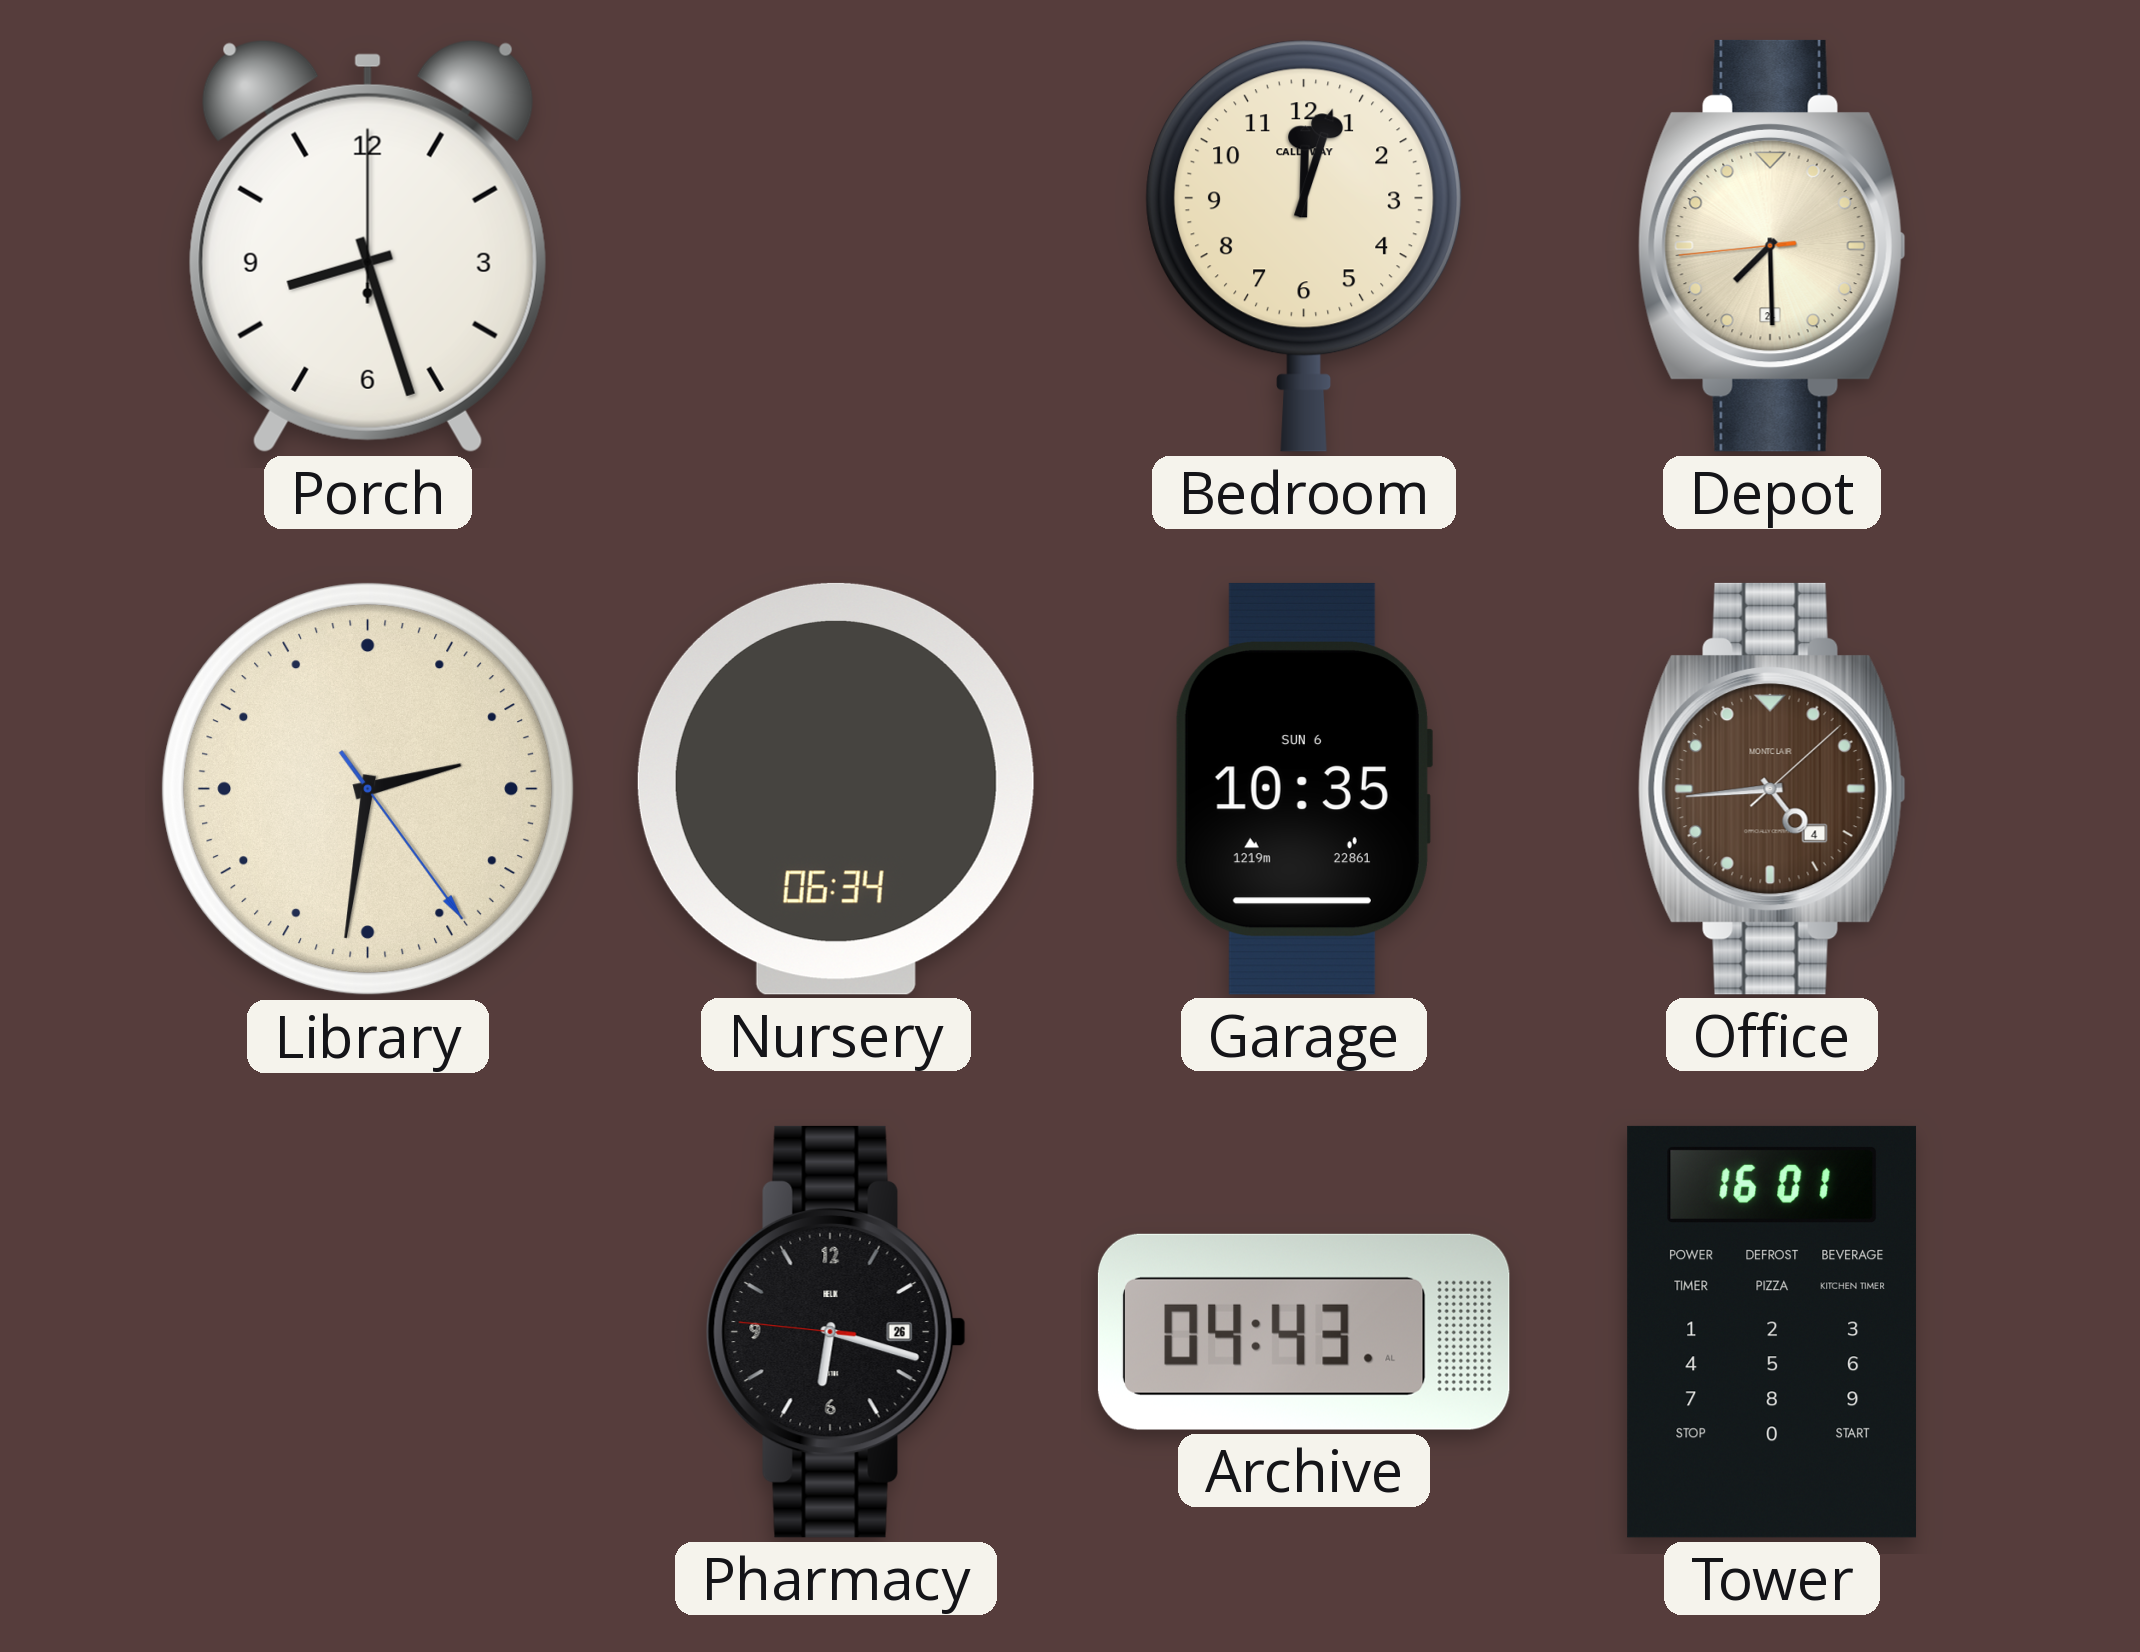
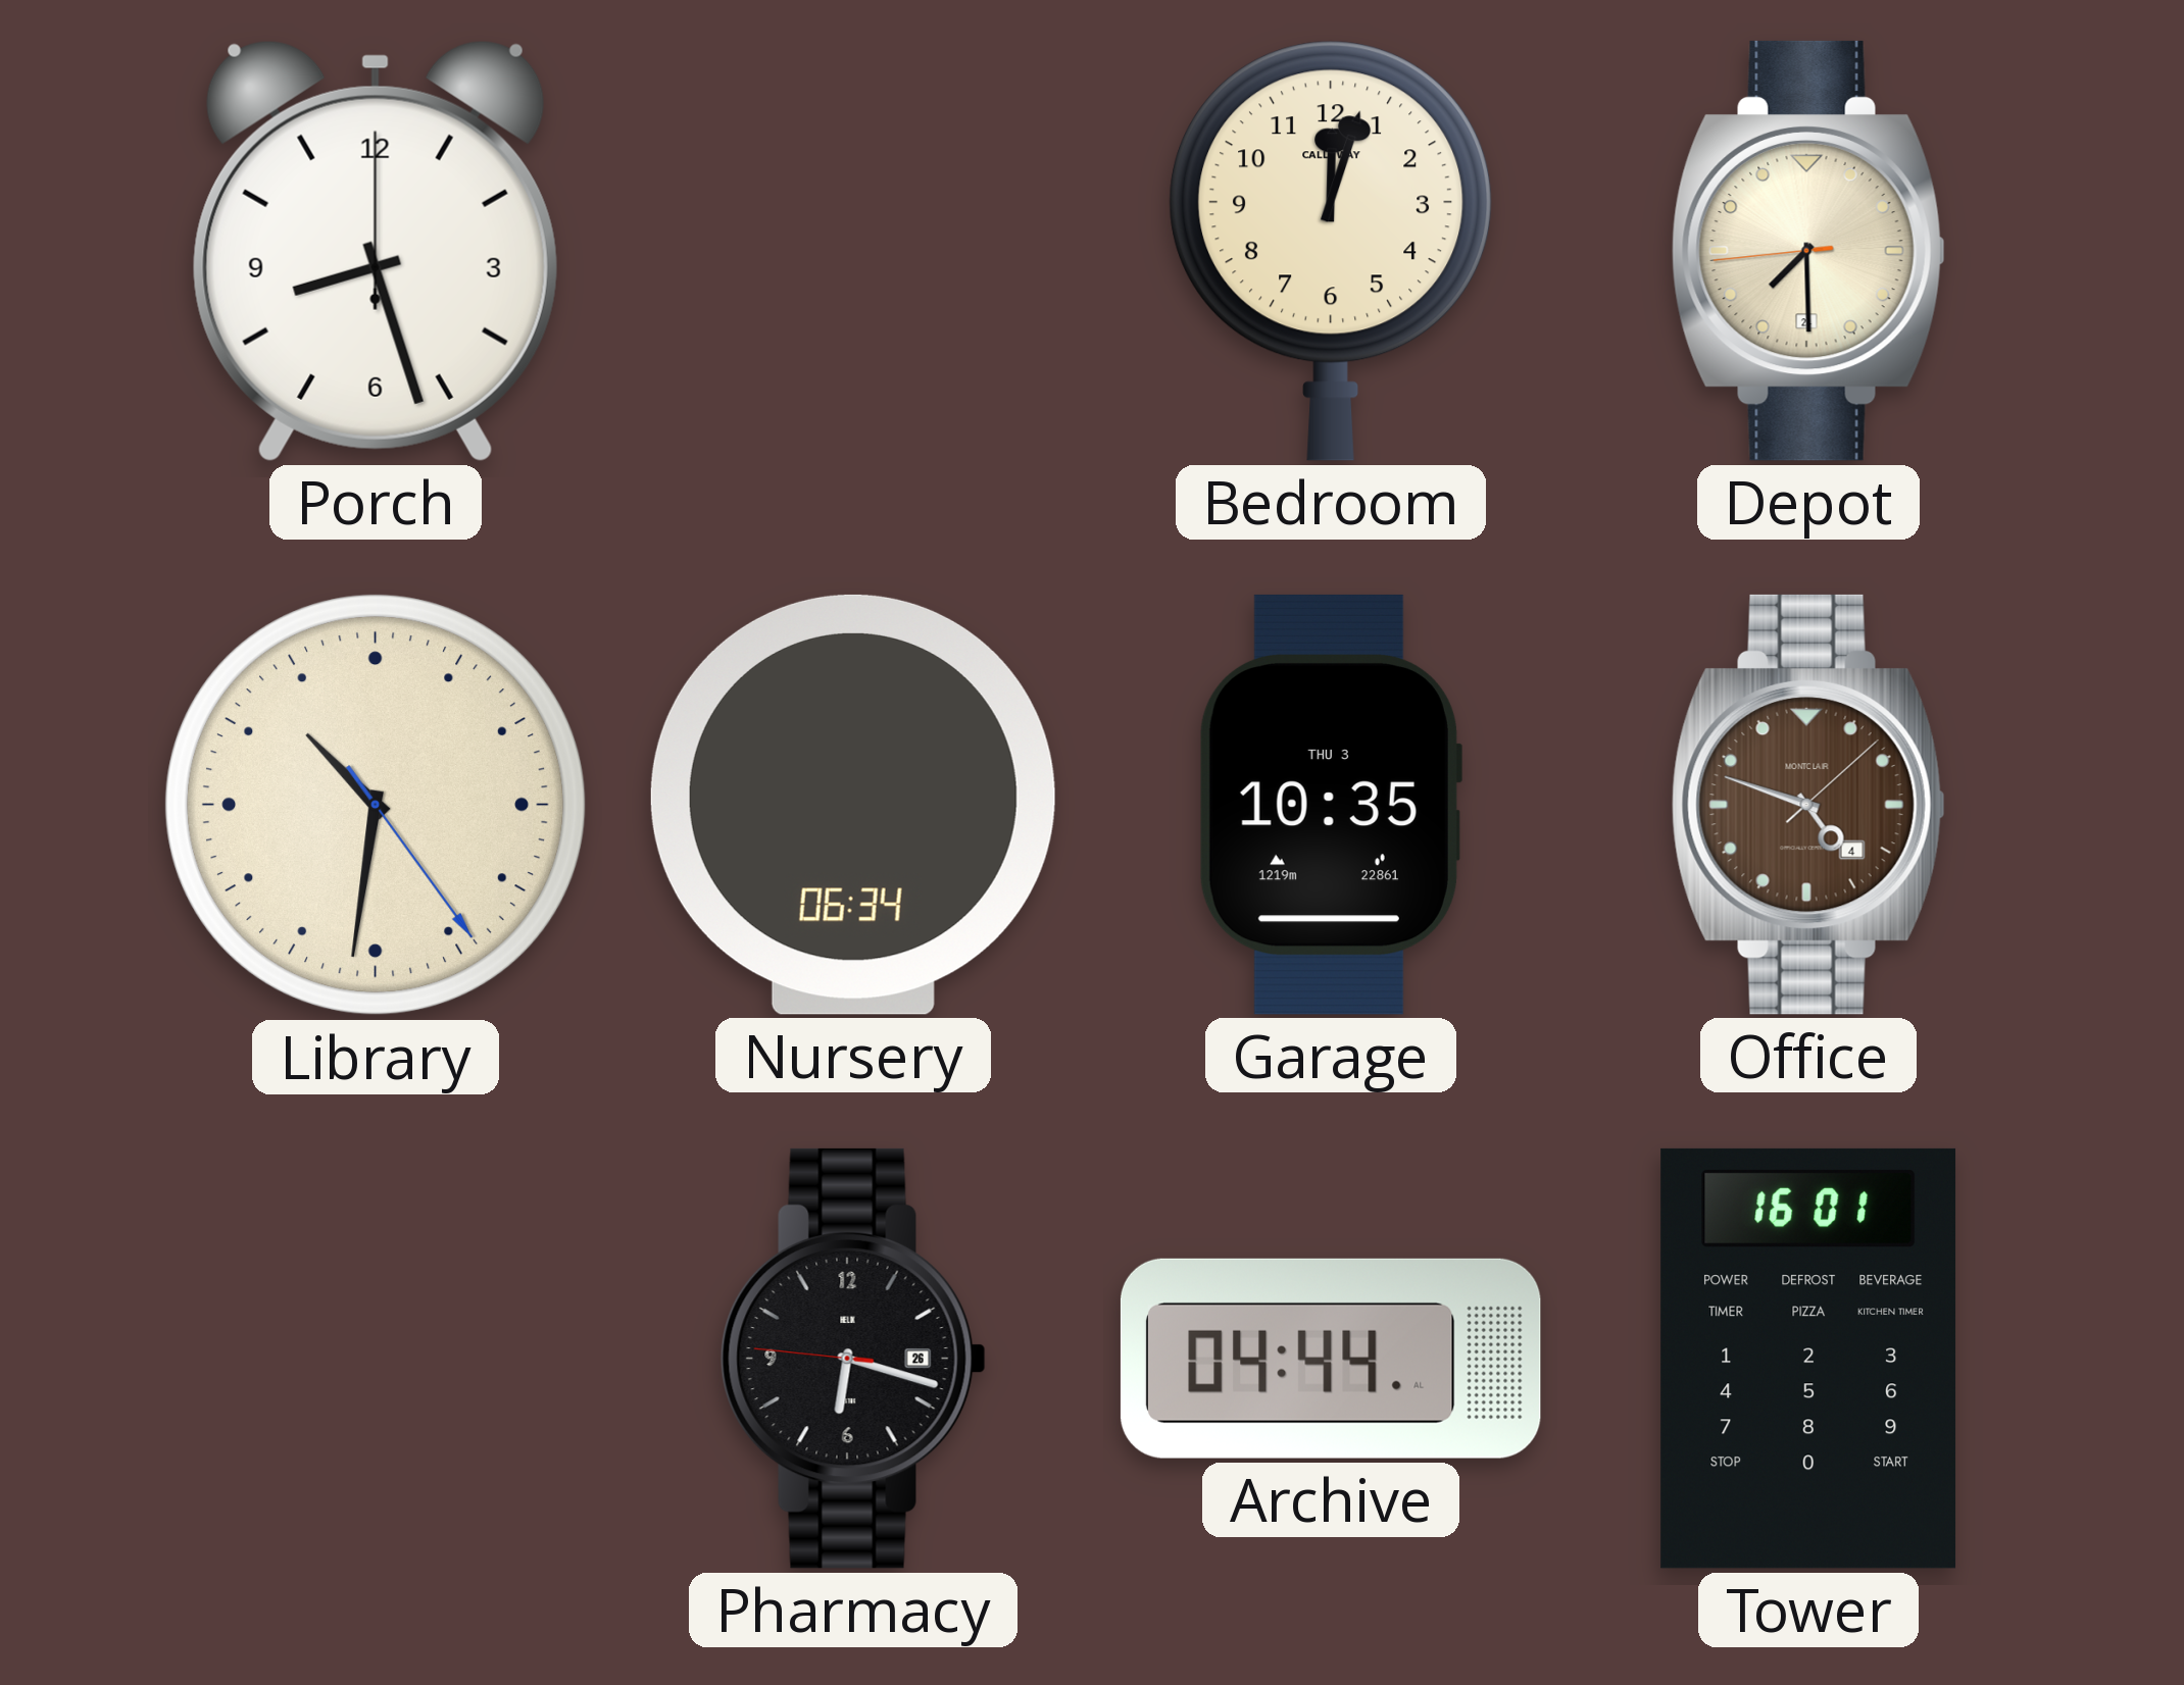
Library: 2:31 -> 10:31 (376, 805)
Garage date: SUN 6 -> THU 3 (1330, 805)
Office: 4:44 -> 4:48 (1808, 805)
Archive: 04:43 -> 04:44 (1331, 1359)
